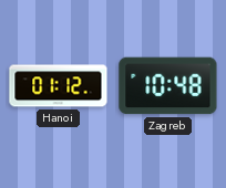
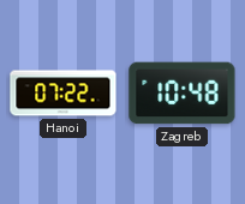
Hanoi: 01:12 -> 07:22 (64, 94)
